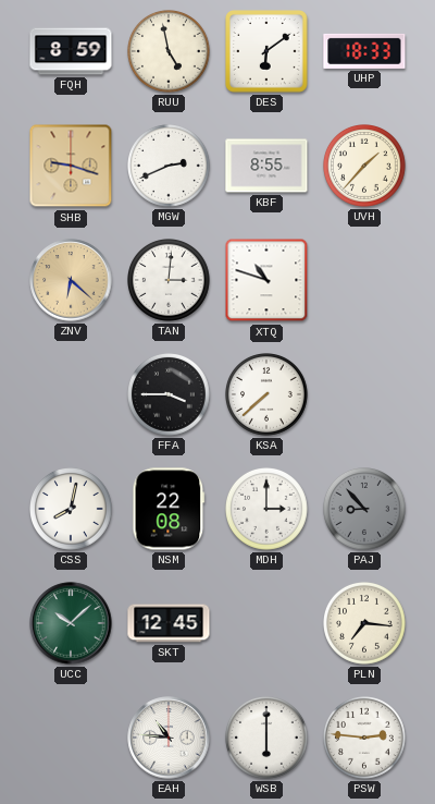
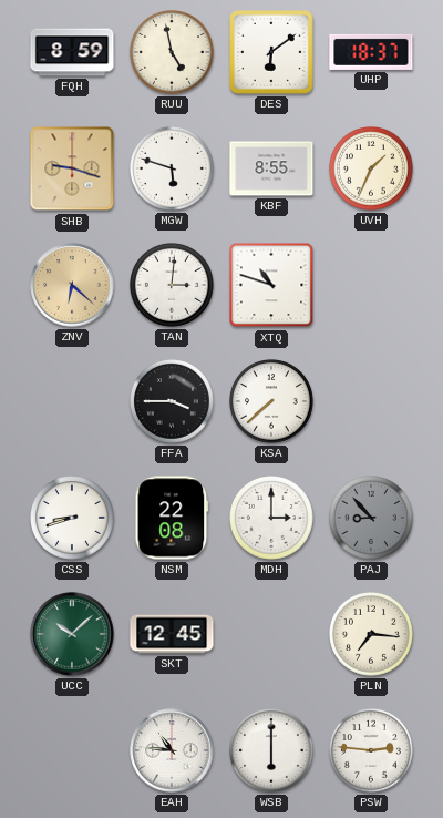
UHP: 18:33 -> 18:37 (371, 52)
MGW: 2:41 -> 5:48 (173, 170)
UVH: 1:37 -> 1:34 (372, 170)
CSS: 8:02 -> 8:42 (73, 519)
